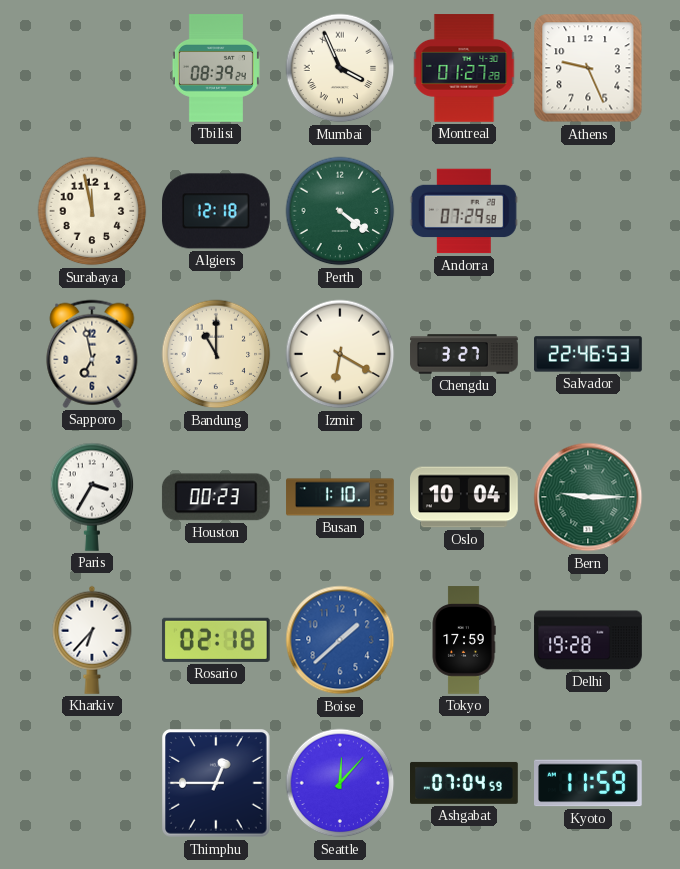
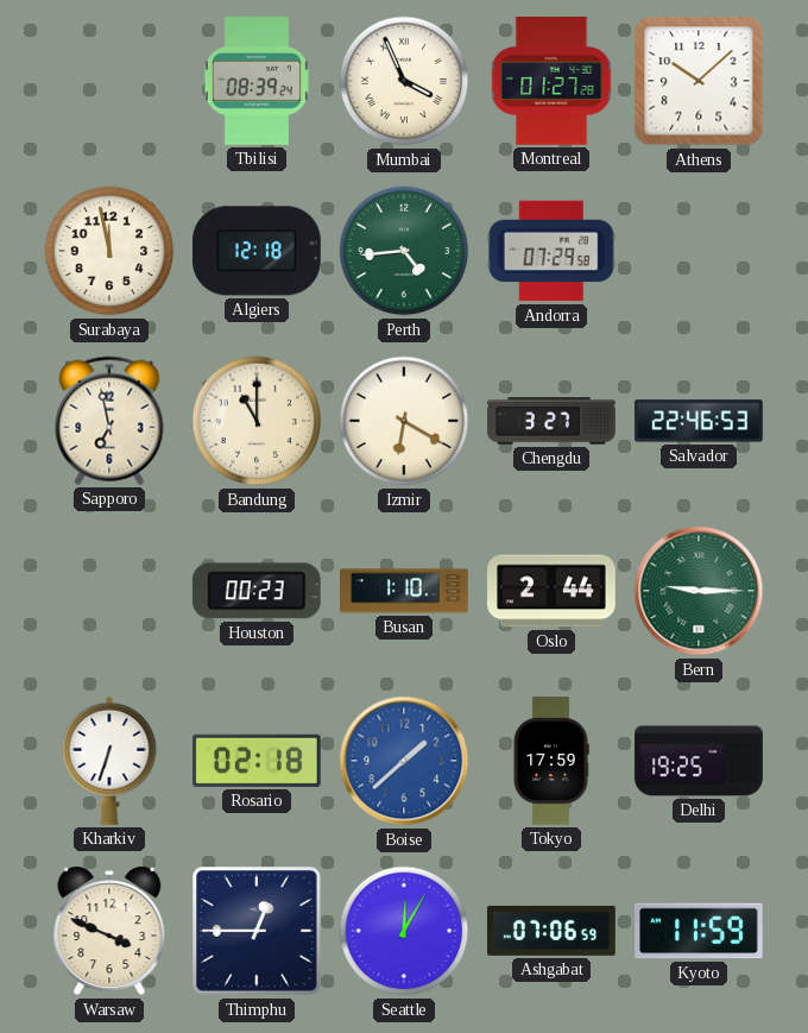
Athens: 9:26 -> 10:08 (699, 81)
Perth: 4:21 -> 4:44 (404, 251)
Paris: 3:35 -> none (92, 497)
Oslo: 10:04 -> 2:44 (553, 591)
Kharkiv: 6:37 -> 6:33 (109, 761)
Delhi: 19:28 -> 19:25 (699, 761)
Warsaw: none -> 3:49 (109, 931)
Seattle: 12:07 -> 12:05 (404, 931)
Ashgabat: 07:04 -> 07:06 (553, 931)
